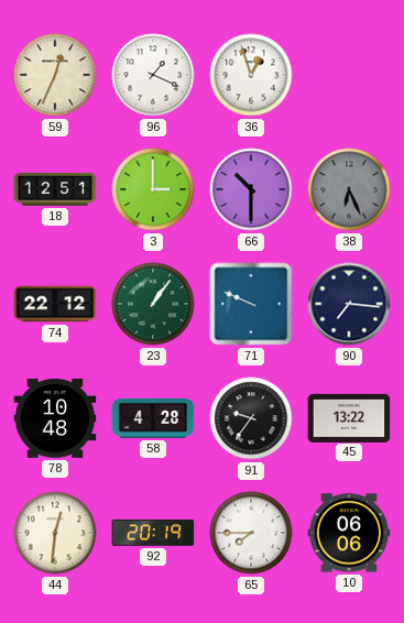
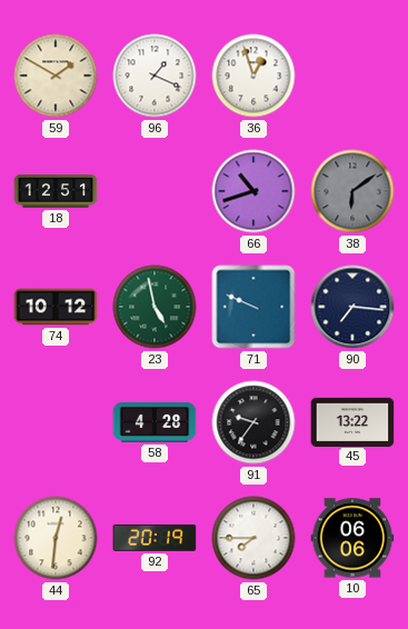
59: 12:34 -> 1:50 (56, 76)
3: 3:00 -> none (153, 189)
66: 10:30 -> 10:42 (253, 191)
38: 6:26 -> 6:09 (352, 191)
74: 22:12 -> 10:12 (56, 307)
23: 1:06 -> 4:58 (155, 307)
78: 10:48 -> none (55, 418)
